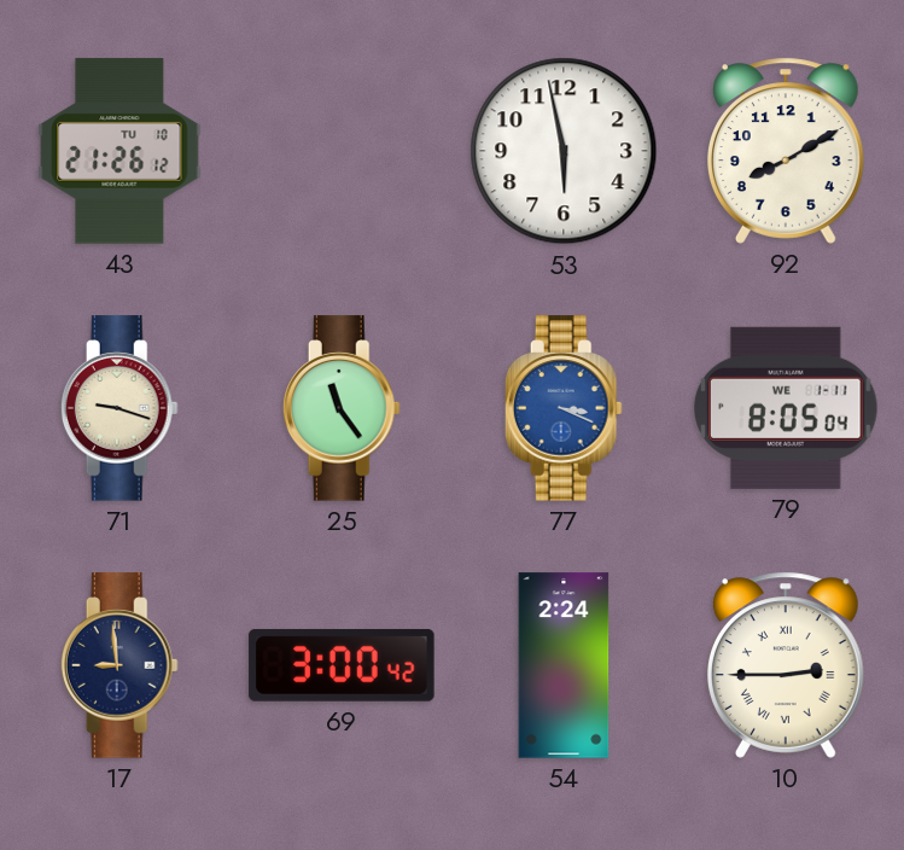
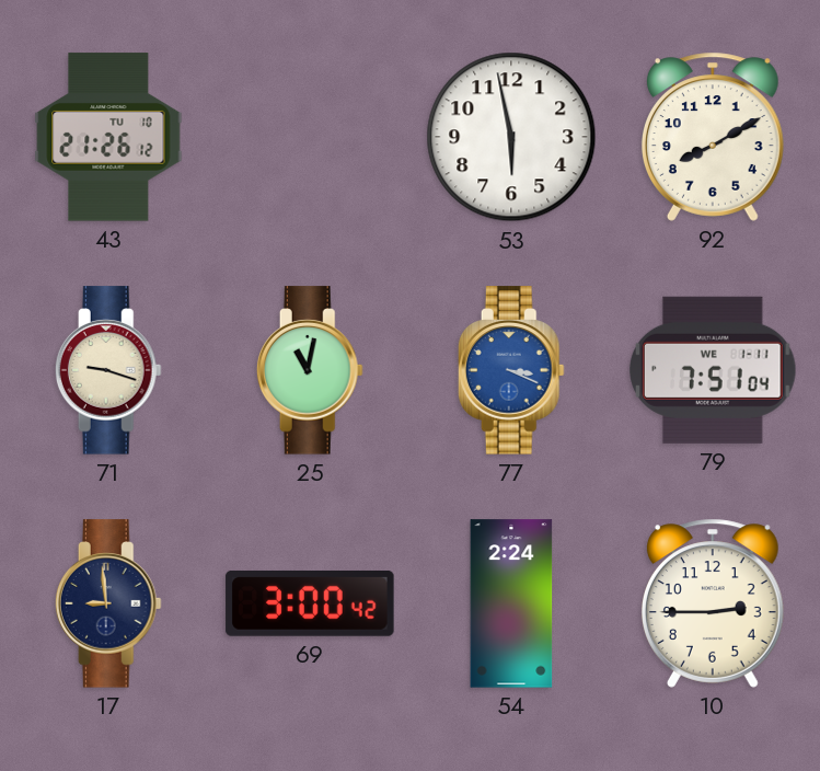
25: 11:24 -> 11:02 (310, 370)
79: 8:05 -> 7:51 (713, 370)
10 numerals: Roman -> Arabic (713, 603)
